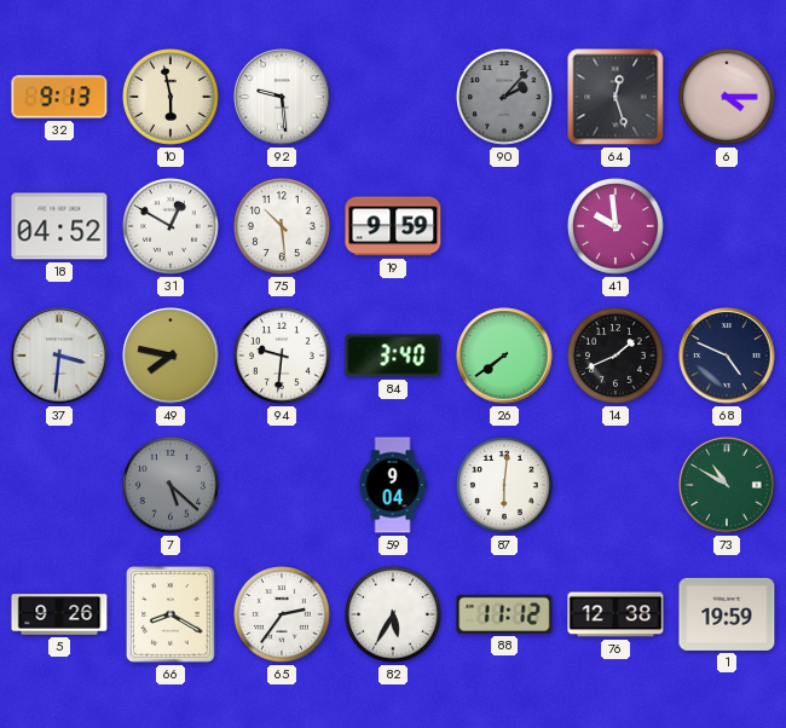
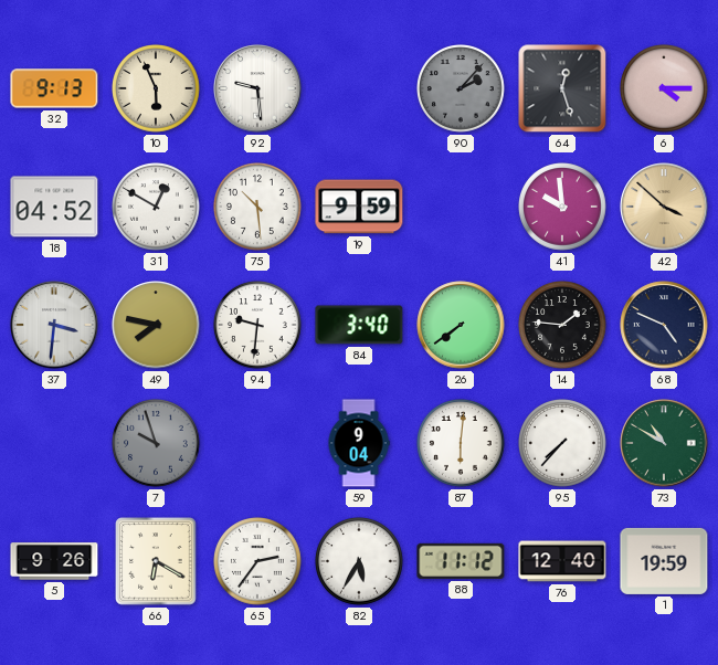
10: 5:58 -> 5:56 (157, 89)
42: none -> 3:52 (664, 207)
14: 1:41 -> 1:46 (563, 326)
7: 5:22 -> 9:57 (157, 444)
95: none -> 7:37 (563, 444)
66: 8:20 -> 6:20 (156, 561)
76: 12:38 -> 12:40 (562, 561)
